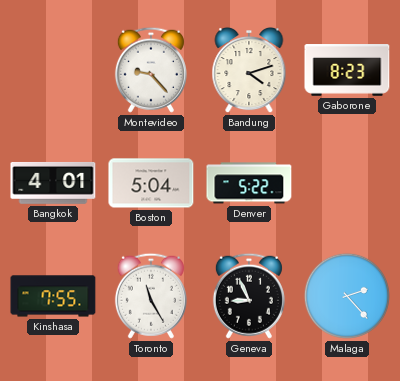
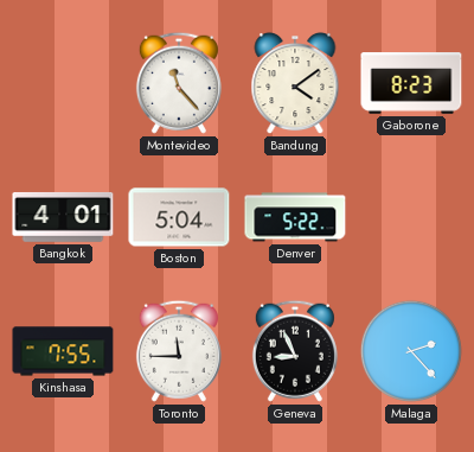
Montevideo: 9:23 -> 11:23 (179, 83)
Bandung: 4:12 -> 4:09 (295, 83)
Toronto: 11:25 -> 11:45 (179, 351)
